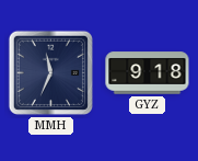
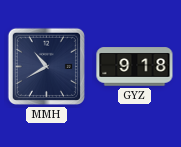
MMH: 11:34 -> 10:40 (46, 66)
